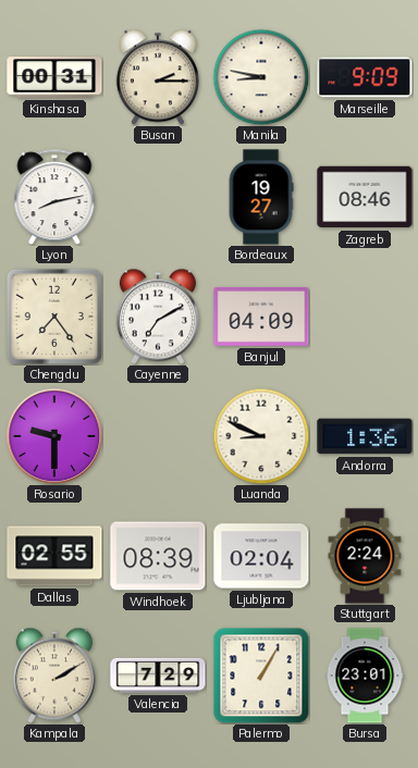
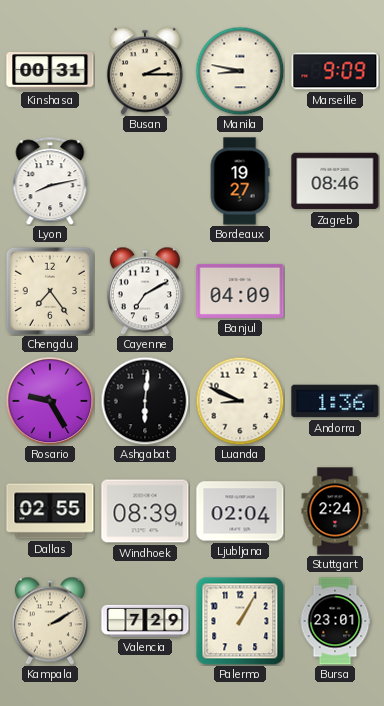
Rosario: 9:30 -> 9:25 (50, 401)
Ashgabat: none -> 6:01 (145, 401)
